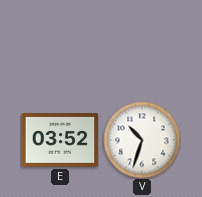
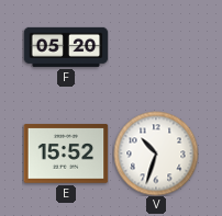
F: none -> 05:20 (66, 47)
E: 03:52 -> 15:52 (66, 154)
